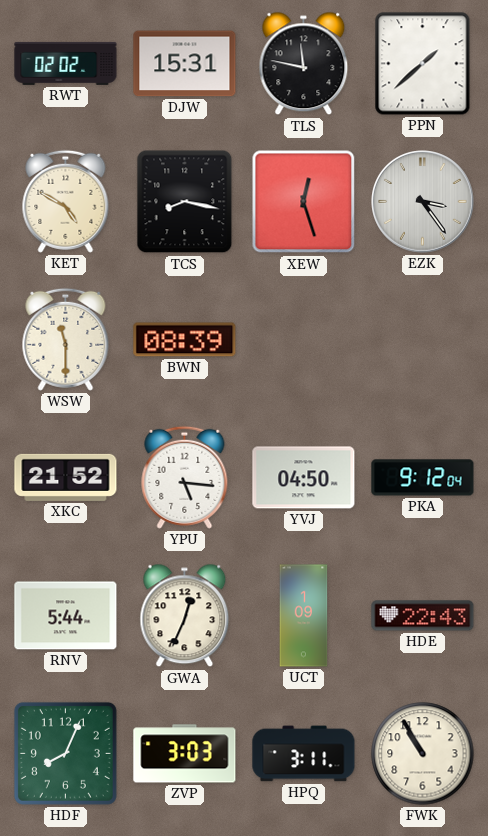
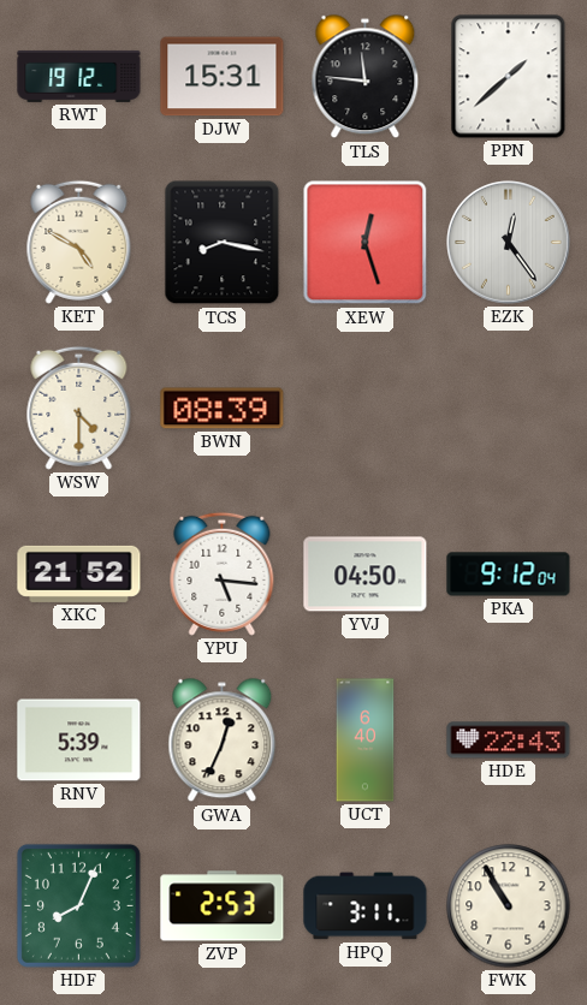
RWT: 02:02 -> 19:12 (79, 76)
TLS: 11:47 -> 11:46 (366, 77)
EZK: 3:24 -> 12:24 (509, 243)
WSW: 11:30 -> 4:30 (79, 408)
RNV: 5:44 -> 5:39 (79, 741)
UCT: 1:09 -> 6:40 (366, 741)
ZVP: 3:03 -> 2:53 (223, 906)
